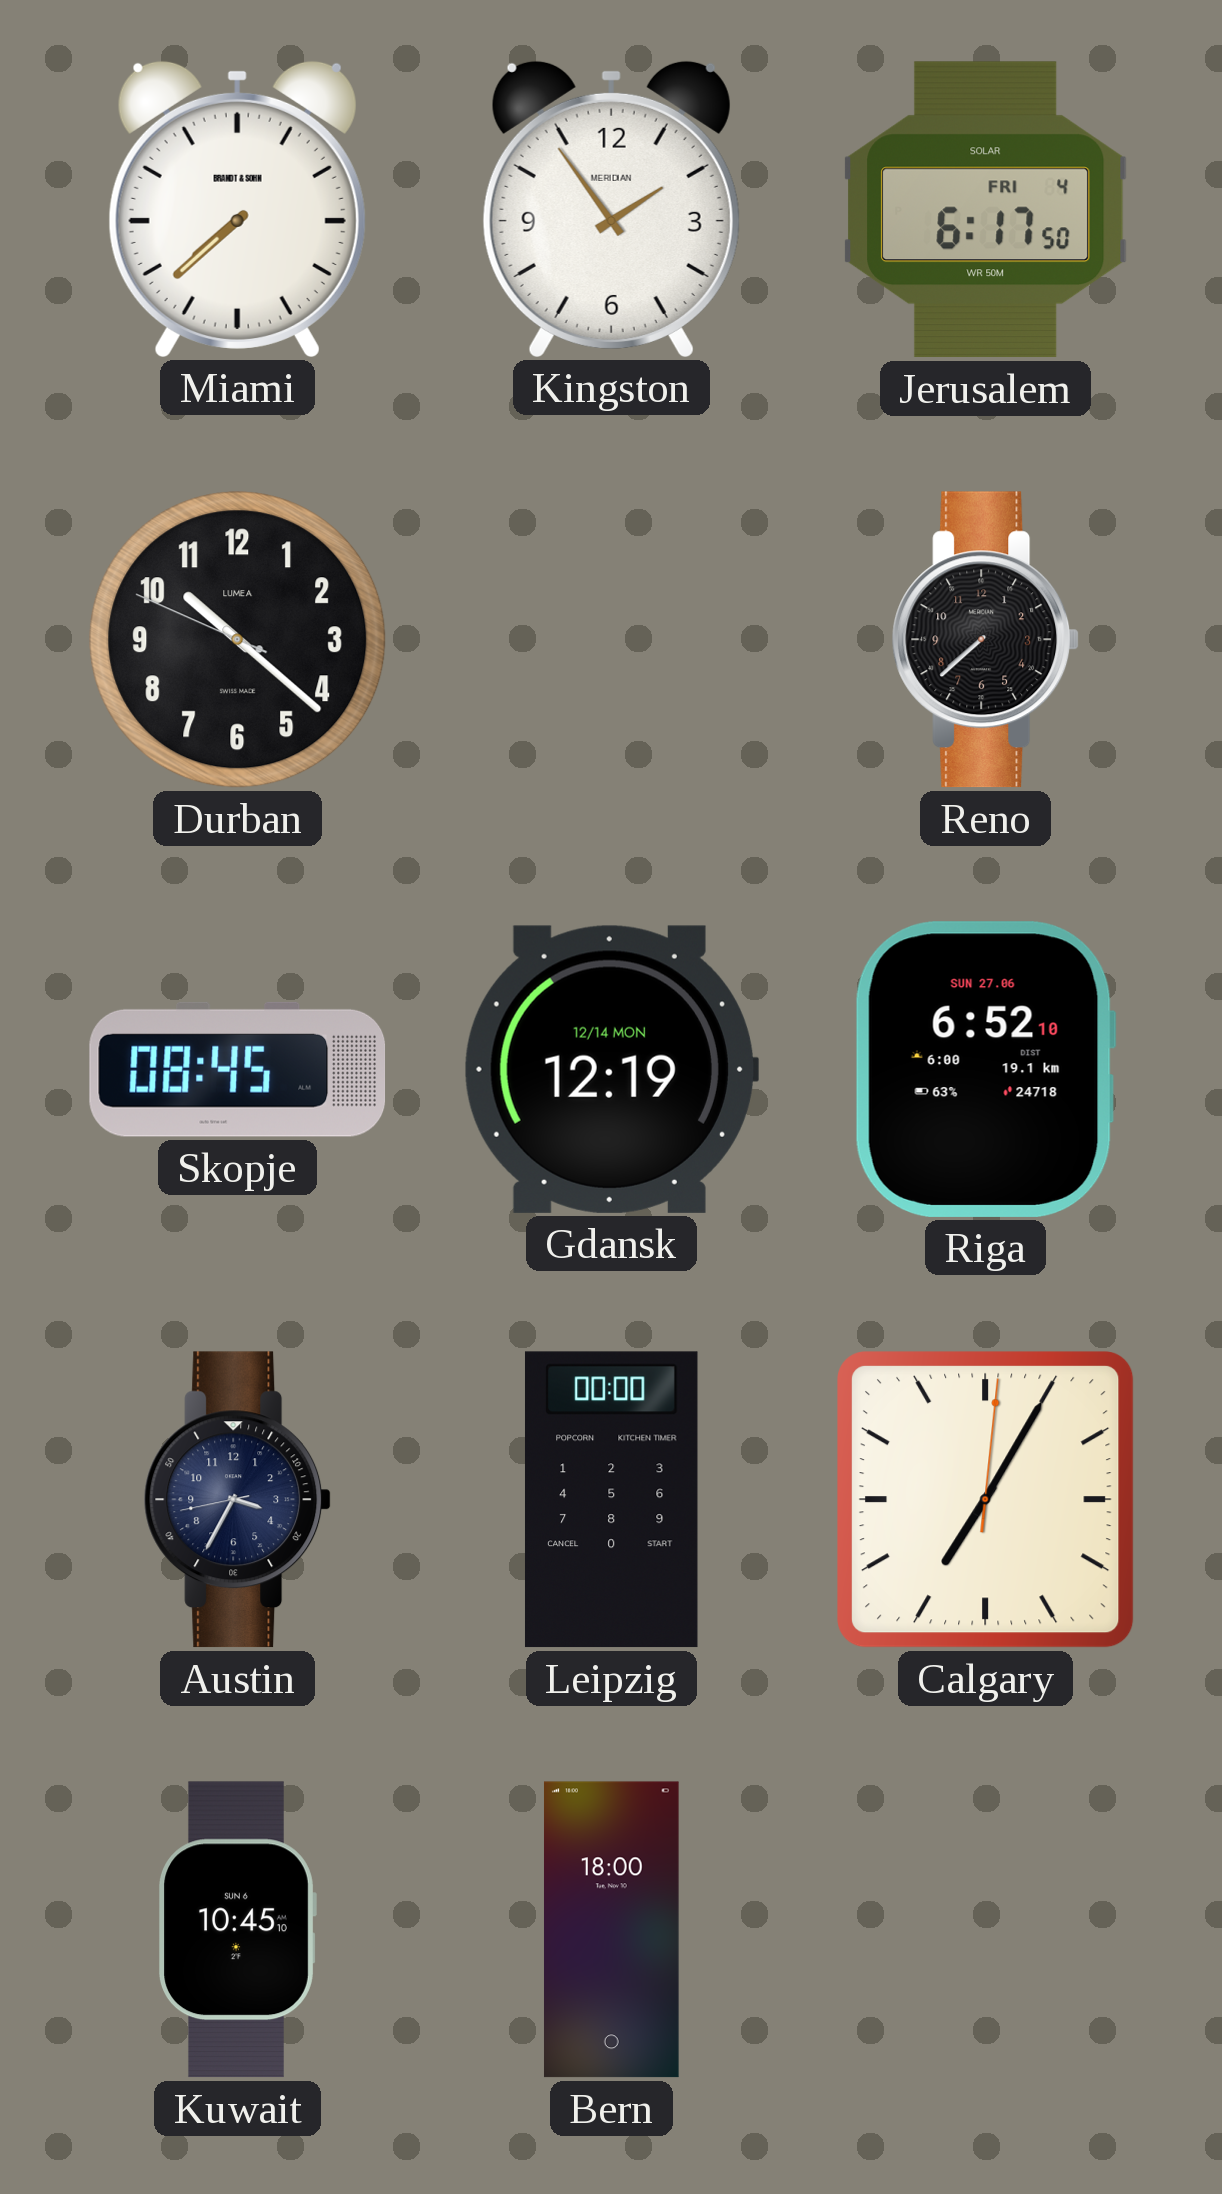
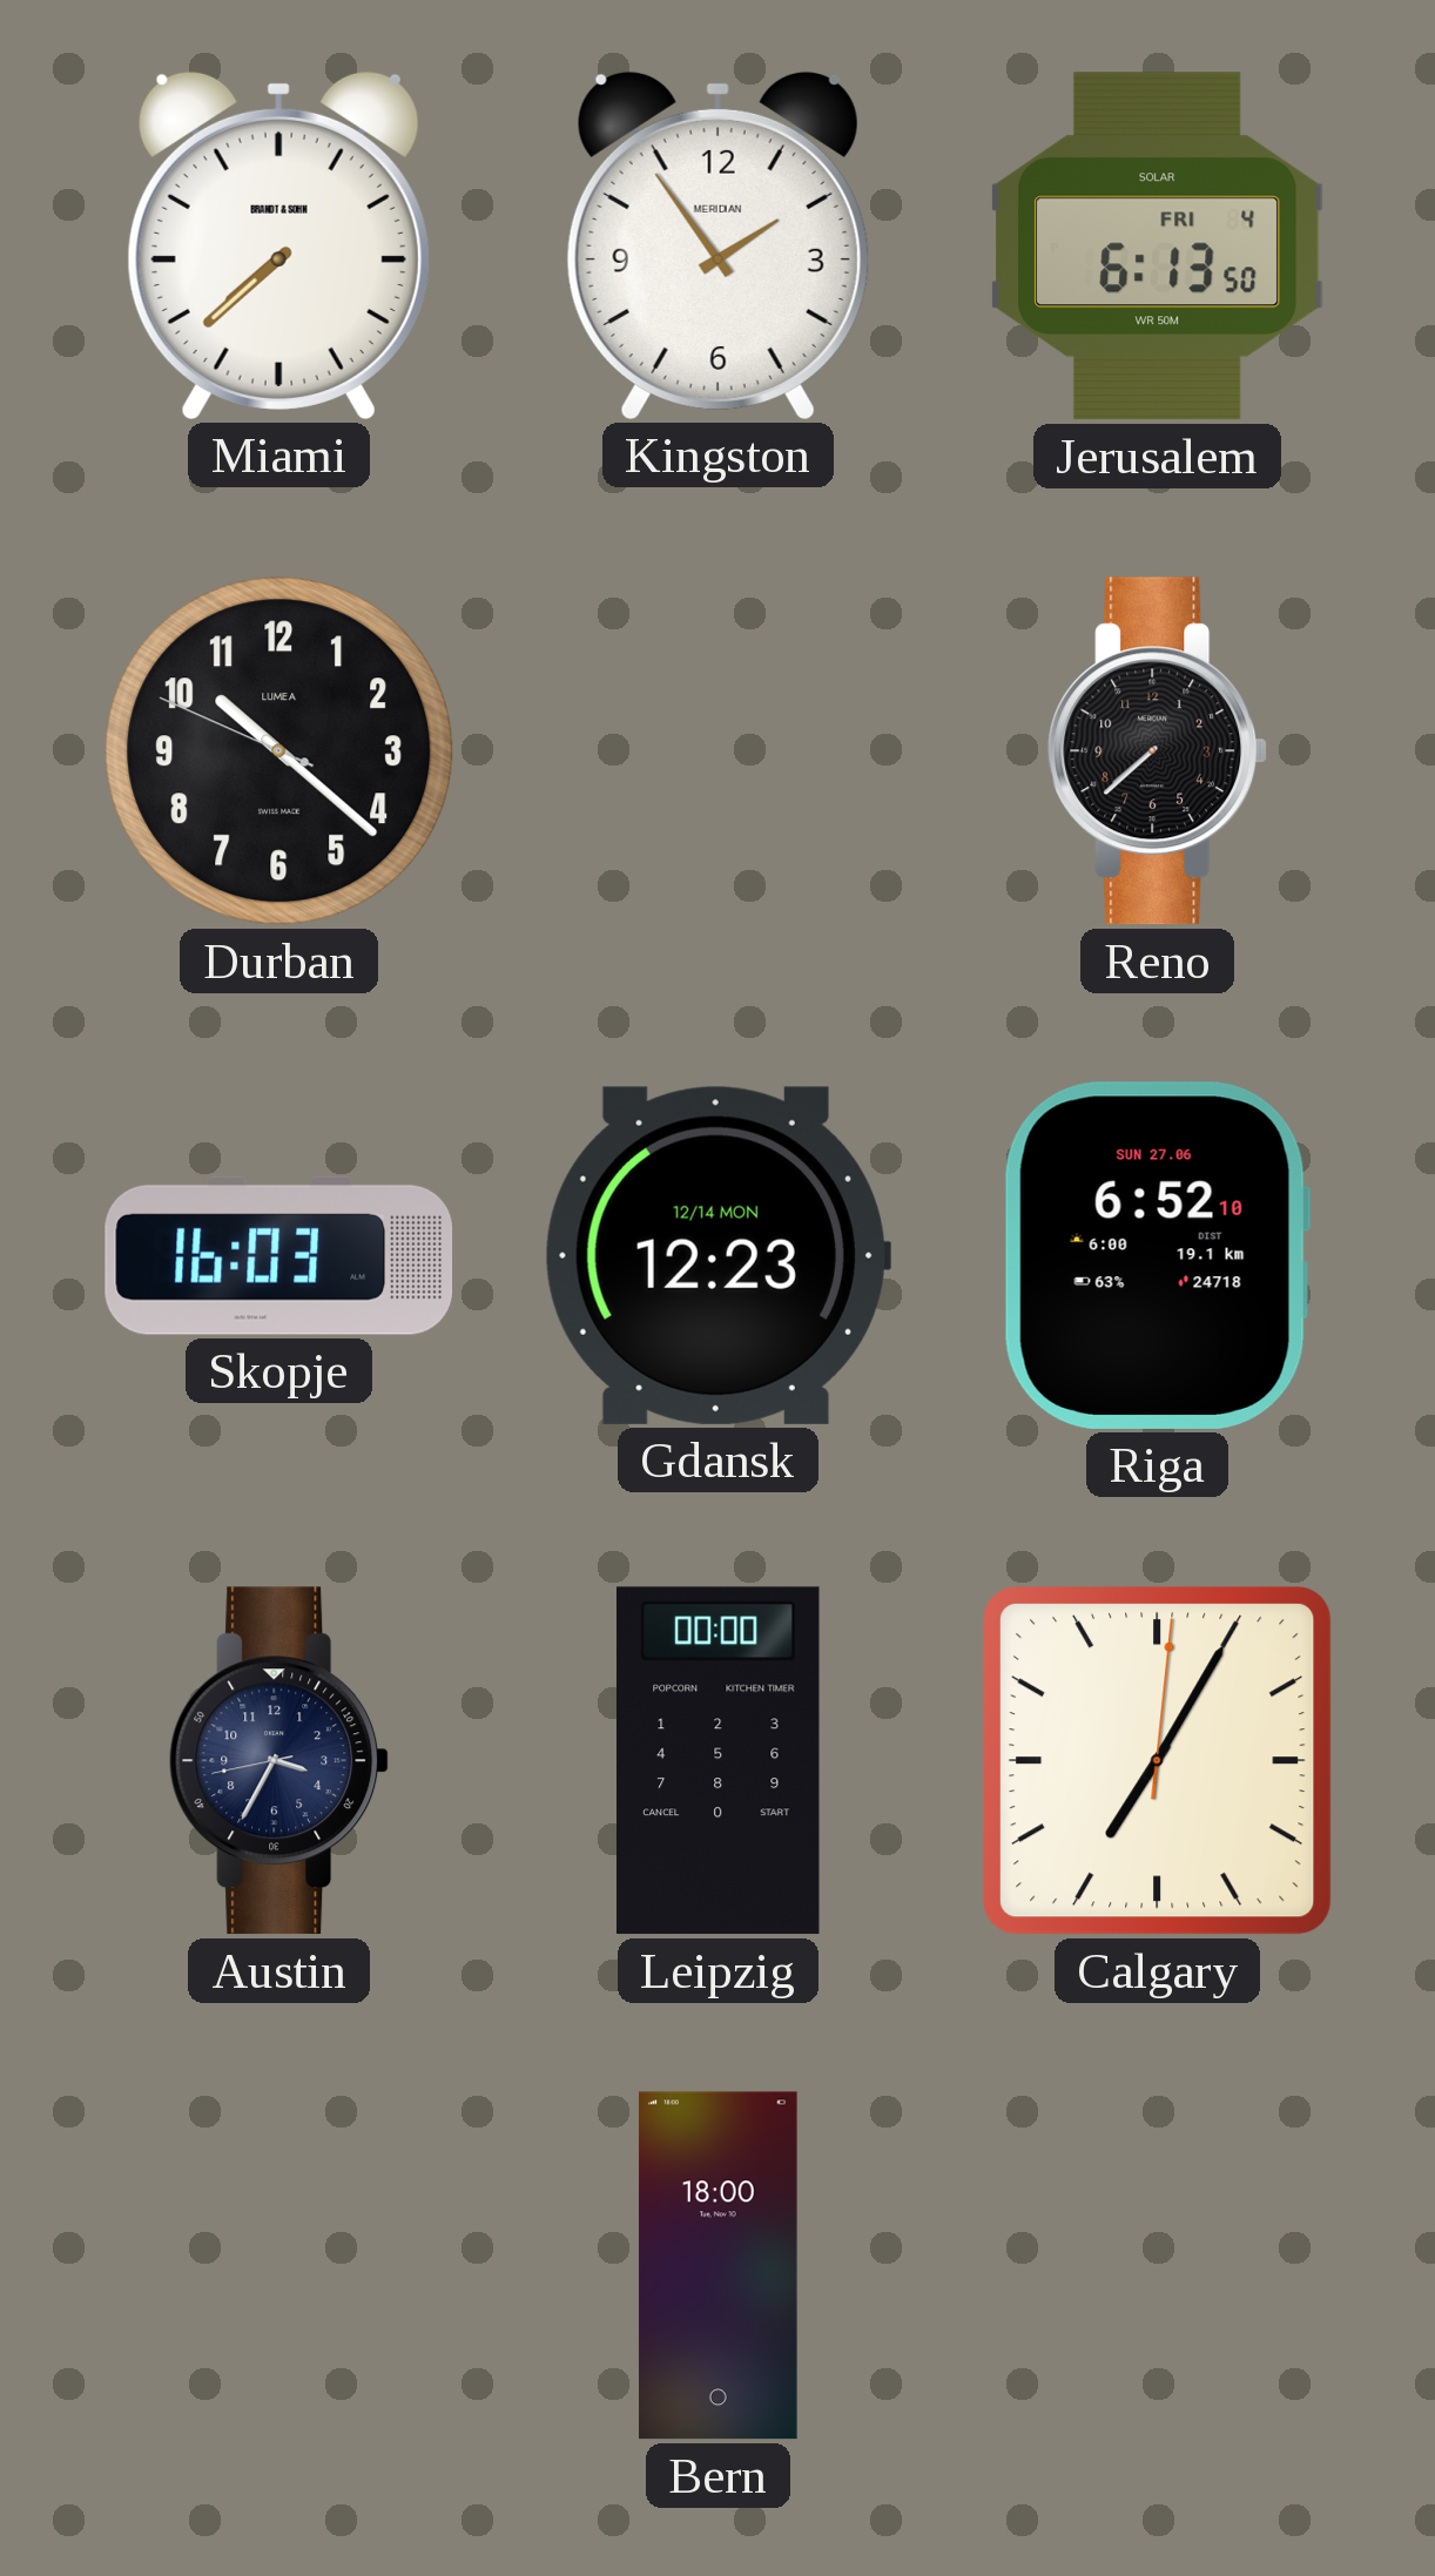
Jerusalem: 6:17 -> 6:13 (1158, 247)
Skopje: 08:45 -> 16:03 (279, 1255)
Gdansk: 12:19 -> 12:23 (717, 1255)
Kuwait: 10:45 -> none (237, 1930)
